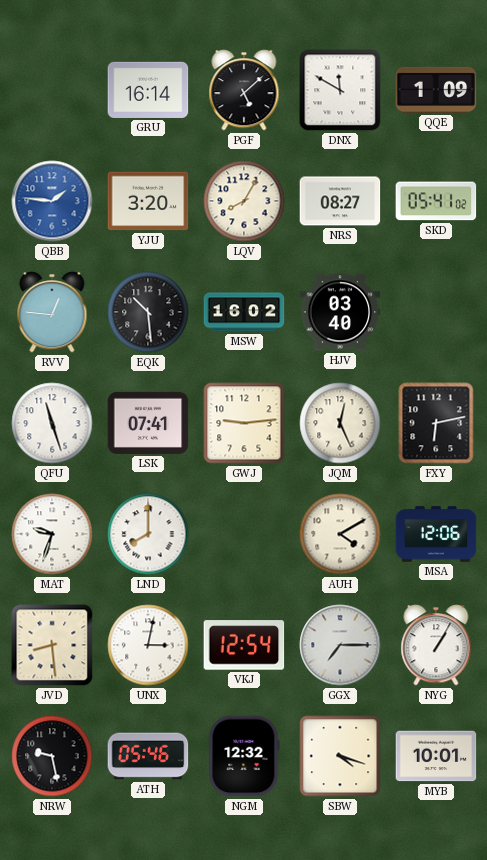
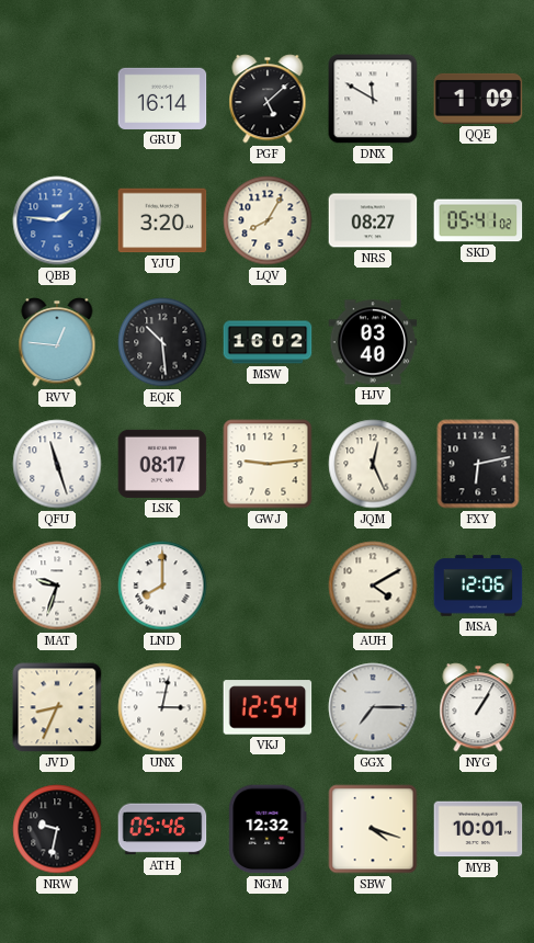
LSK: 07:41 -> 08:17 (162, 464)
JVD: 8:29 -> 8:34 (57, 707)
NRW: 9:28 -> 9:32 (57, 829)
